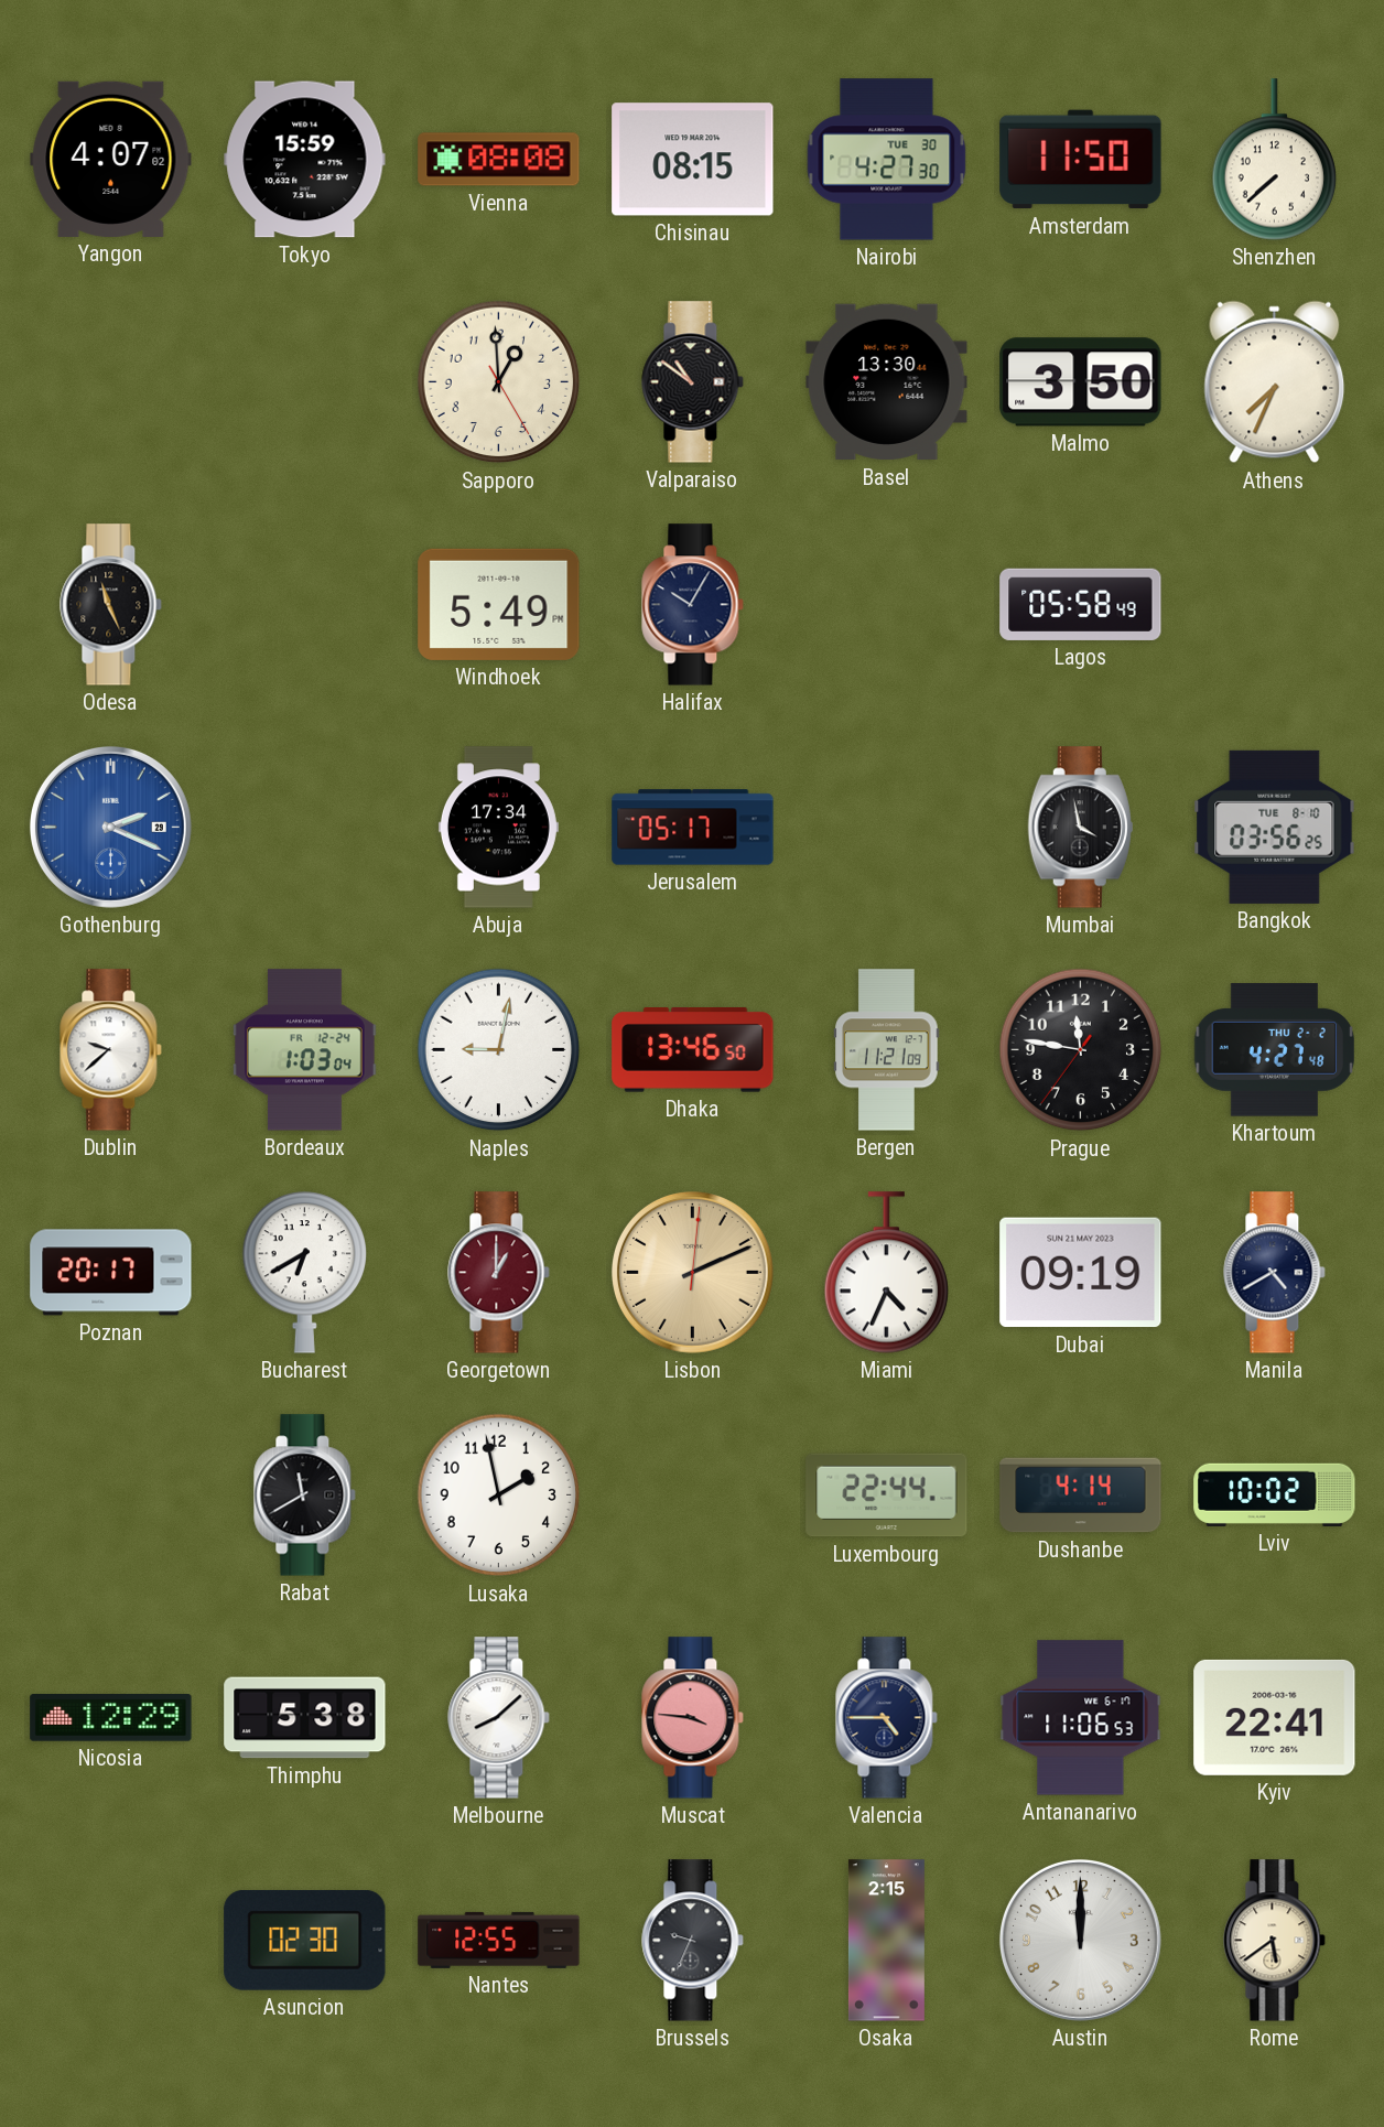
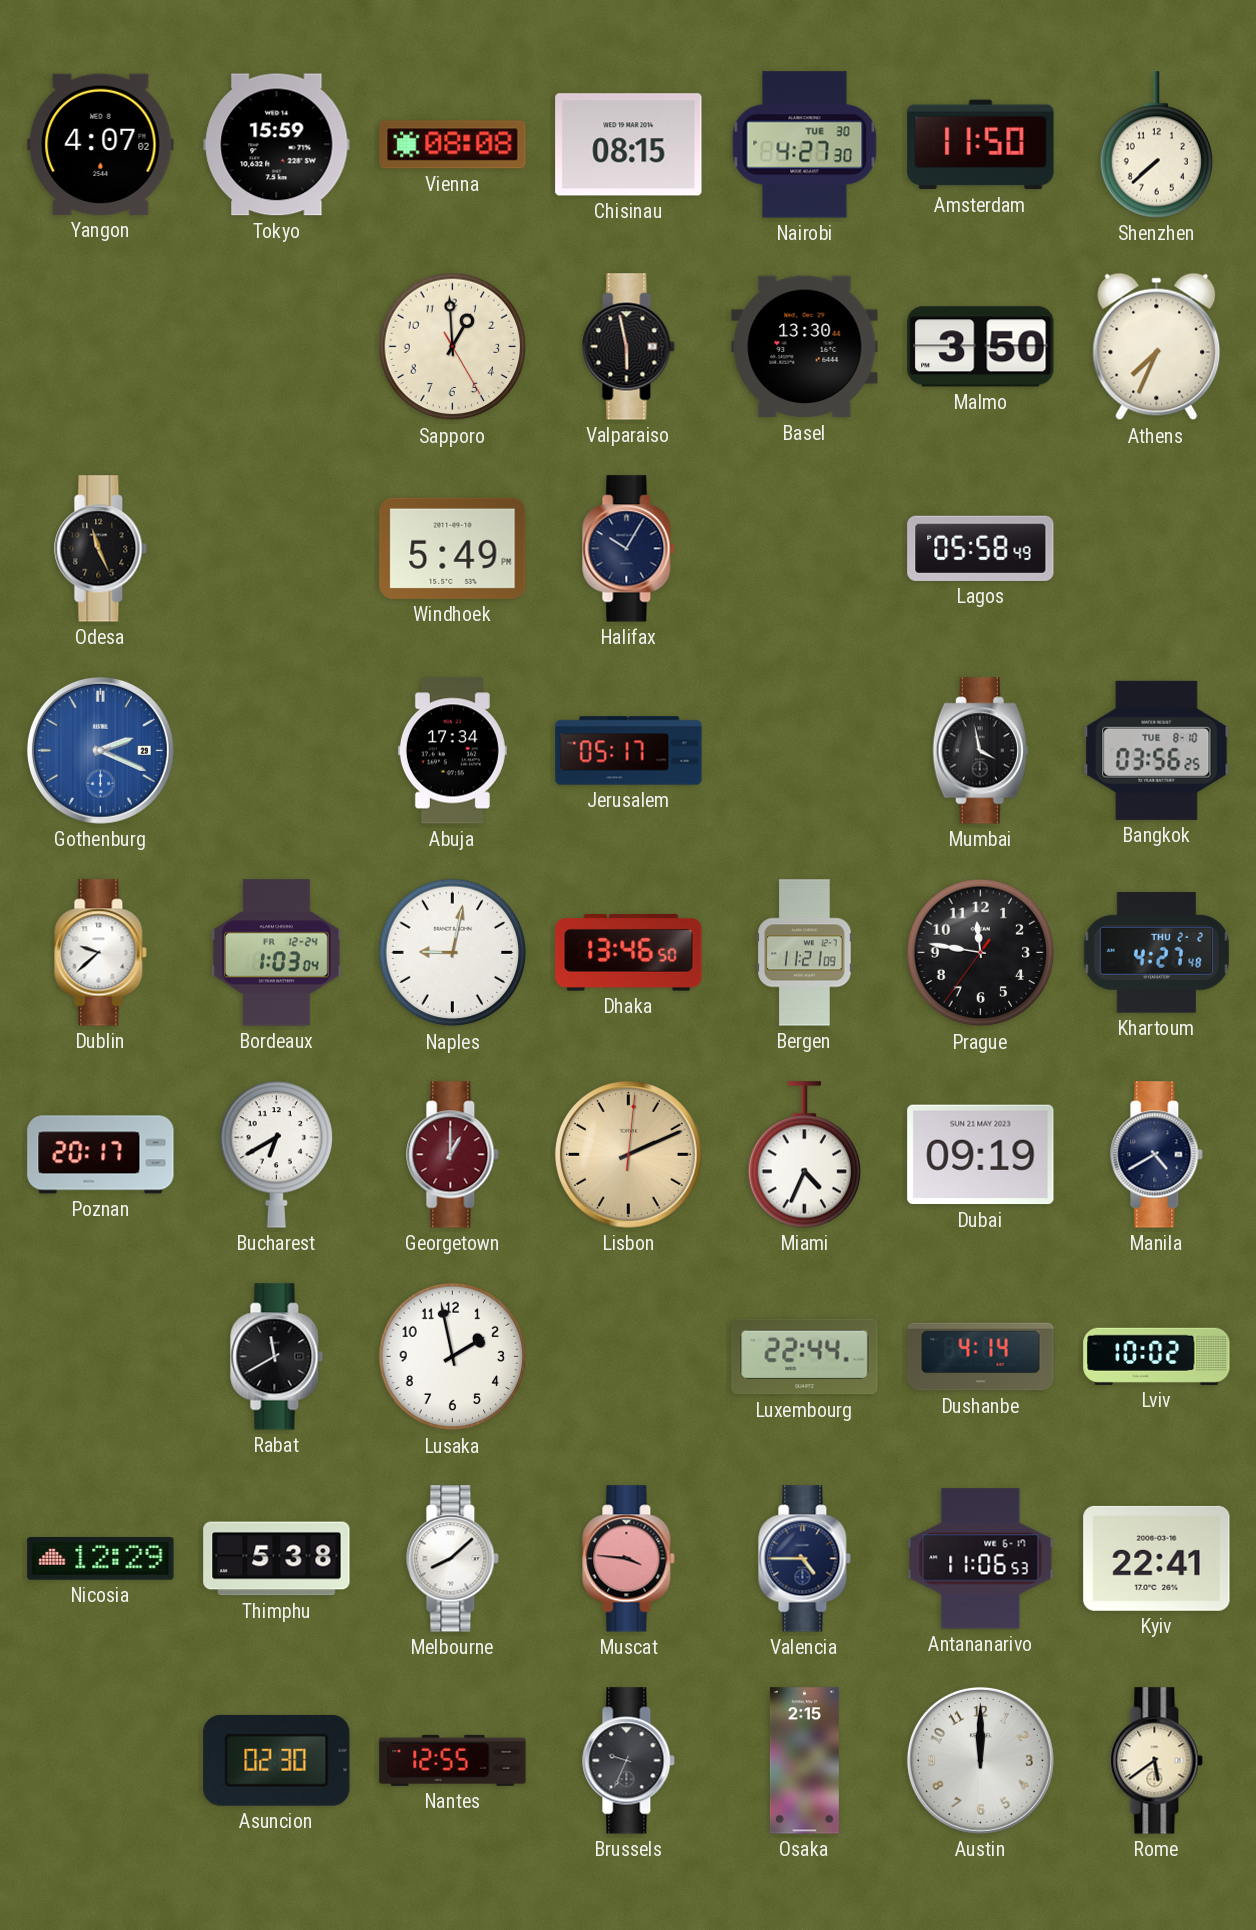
Valparaiso: 10:51 -> 5:58 (629, 347)
